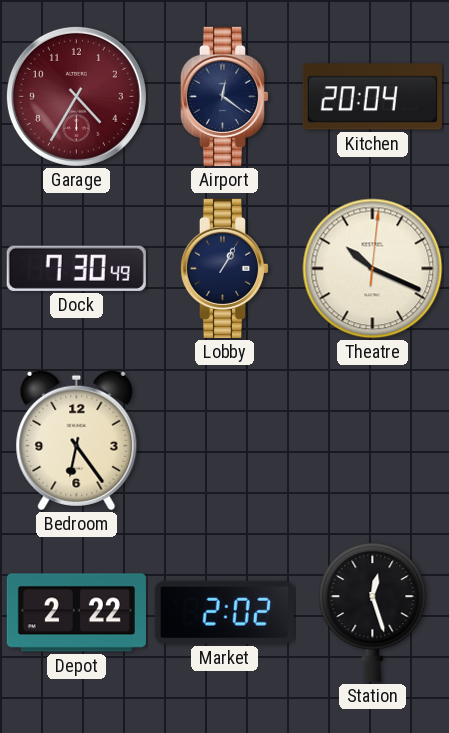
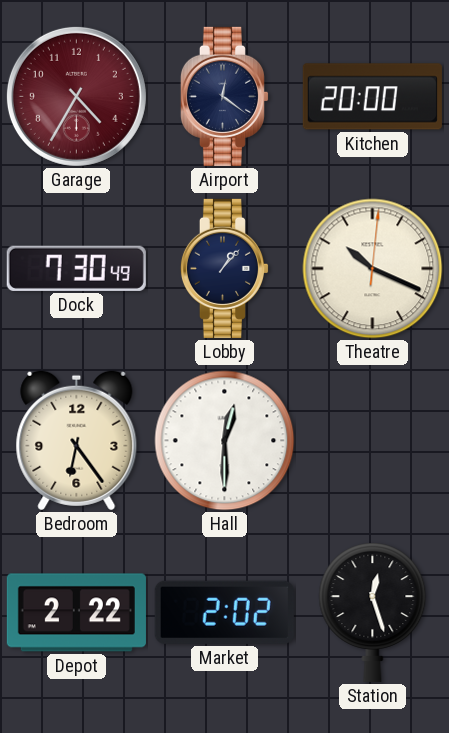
Kitchen: 20:04 -> 20:00 (372, 97)
Lobby: 1:05 -> 1:07 (224, 268)
Hall: none -> 12:30 (225, 441)
